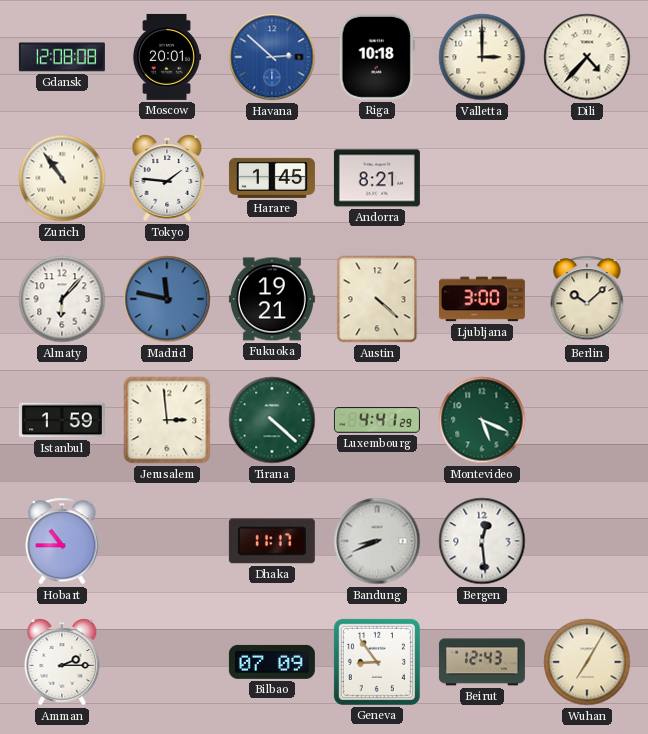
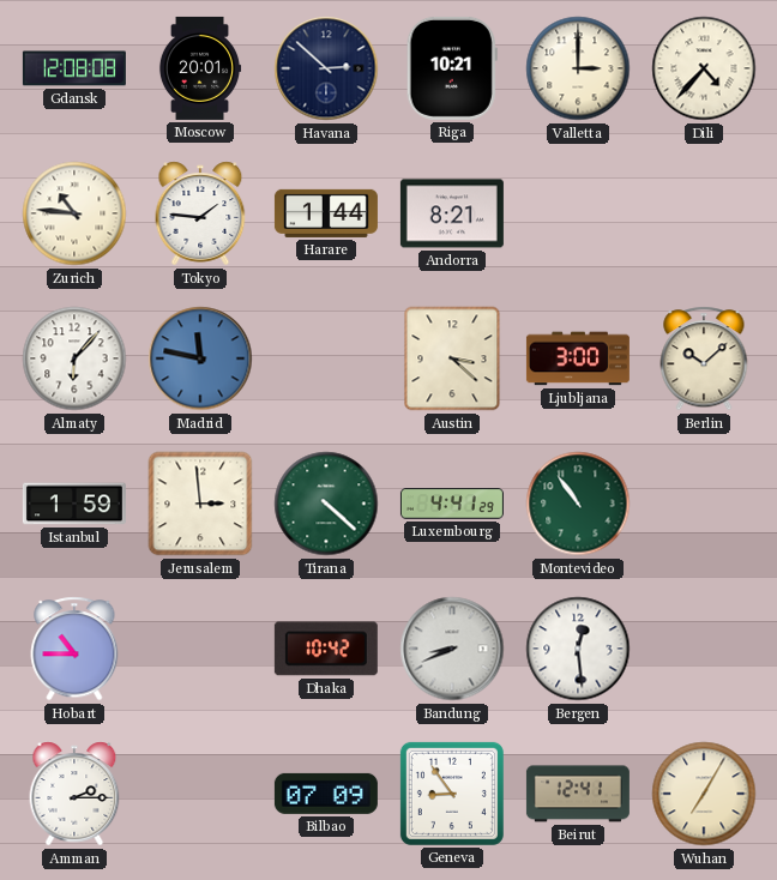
Havana dial: blue -> navy (326, 68)
Riga: 10:18 -> 10:21 (452, 68)
Zurich: 10:54 -> 10:46 (74, 213)
Harare: 1:45 -> 1:44 (326, 213)
Fukuoka: 19:21 -> none (272, 299)
Austin: 4:22 -> 3:22 (452, 358)
Montevideo: 5:19 -> 10:54 (578, 504)
Dhaka: 11:17 -> 10:42 (326, 649)
Beirut: 12:43 -> 12:41 (578, 794)
